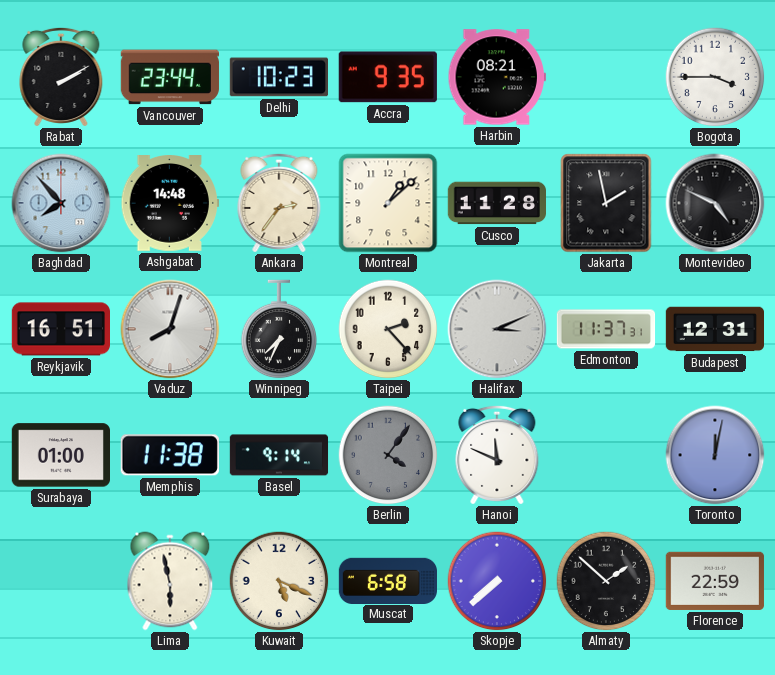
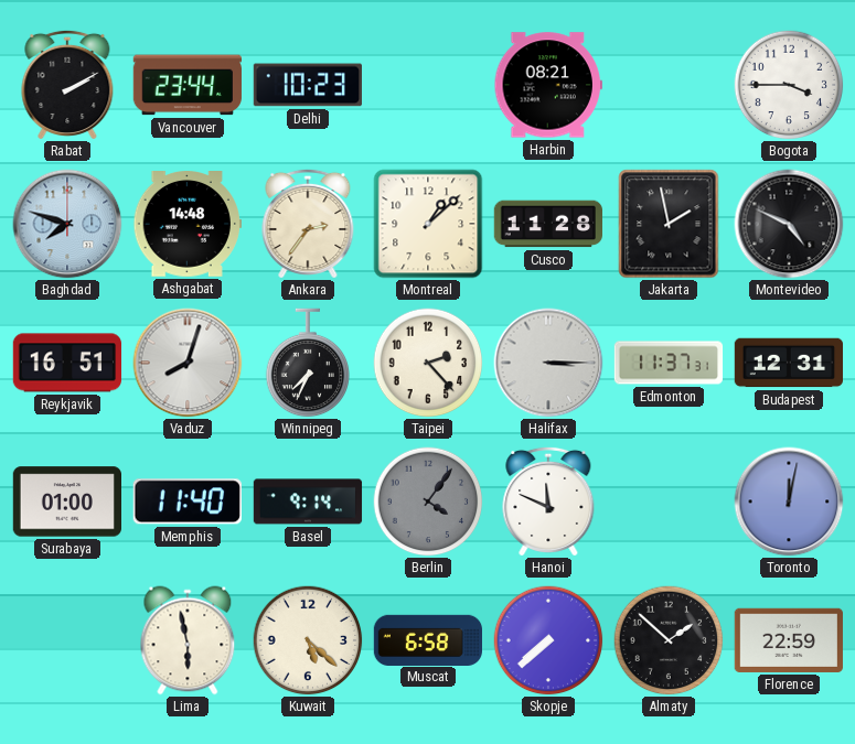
Accra: 9:35 -> none (388, 77)
Baghdad: 7:53 -> 7:48 (67, 224)
Halifax: 3:11 -> 3:15 (548, 363)
Memphis: 11:38 -> 11:40 (188, 502)
Kuwait: 5:19 -> 5:22 (308, 640)
